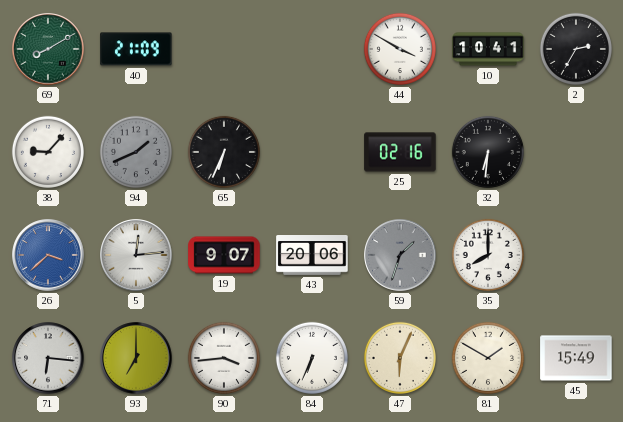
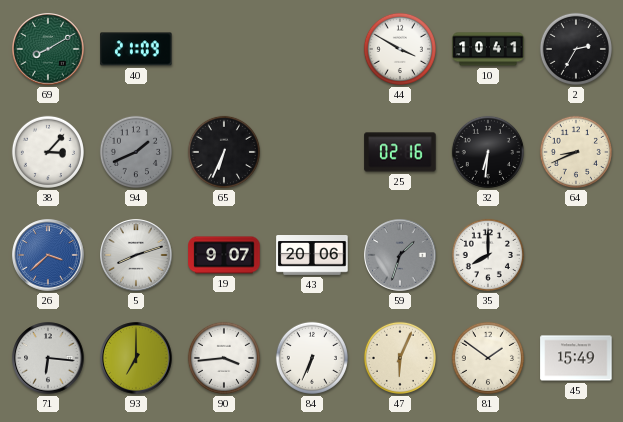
38: 9:07 -> 3:07 (48, 152)
64: none -> 8:41 (576, 152)
5: 12:14 -> 8:12 (136, 255)
81: 1:50 -> 1:51 (488, 358)
